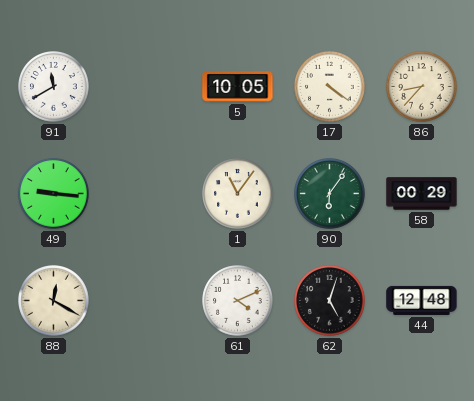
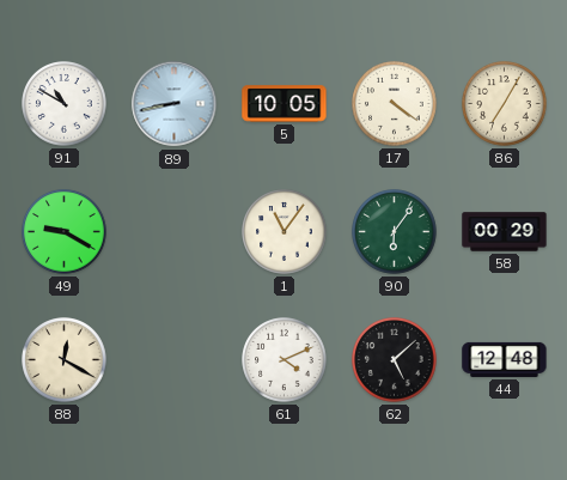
91: 11:40 -> 10:50 (65, 104)
89: none -> 8:43 (175, 104)
86: 8:37 -> 7:05 (505, 104)
49: 9:16 -> 9:20 (65, 232)
62: 5:03 -> 5:08 (395, 360)
